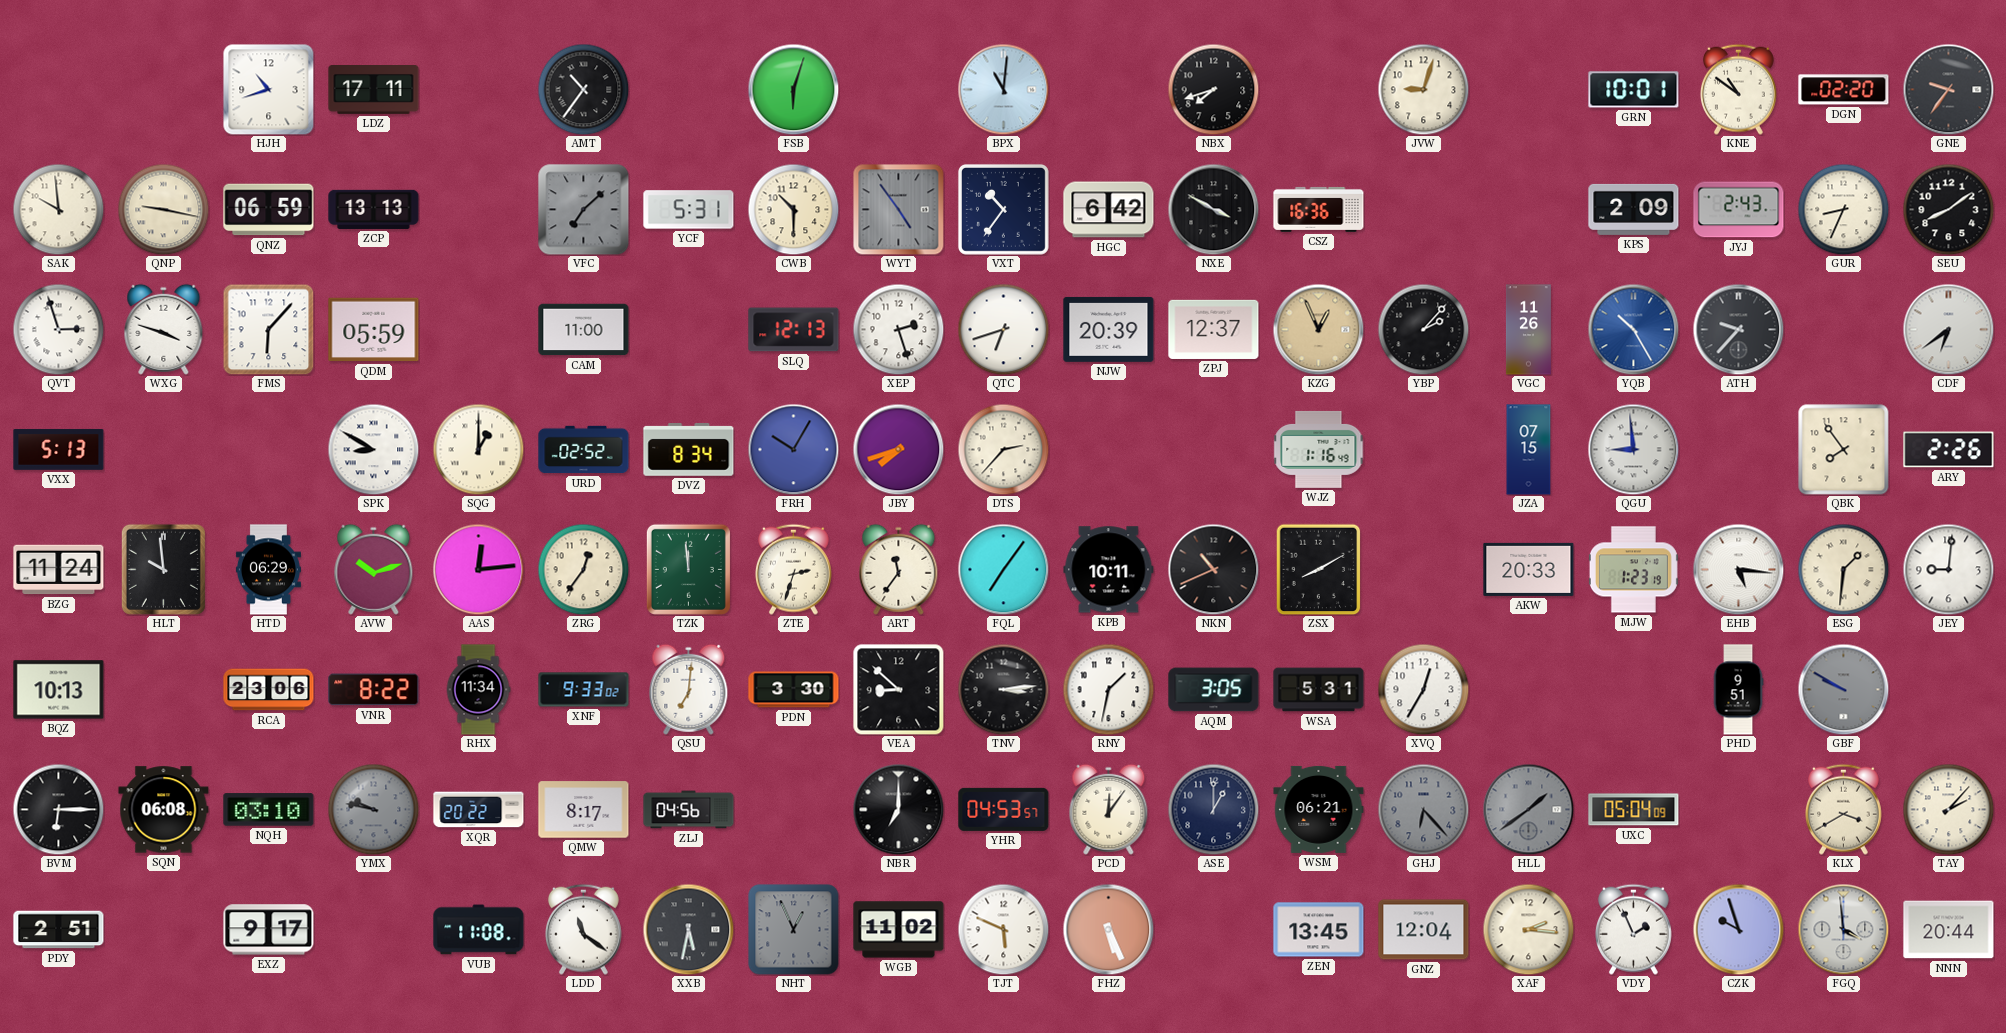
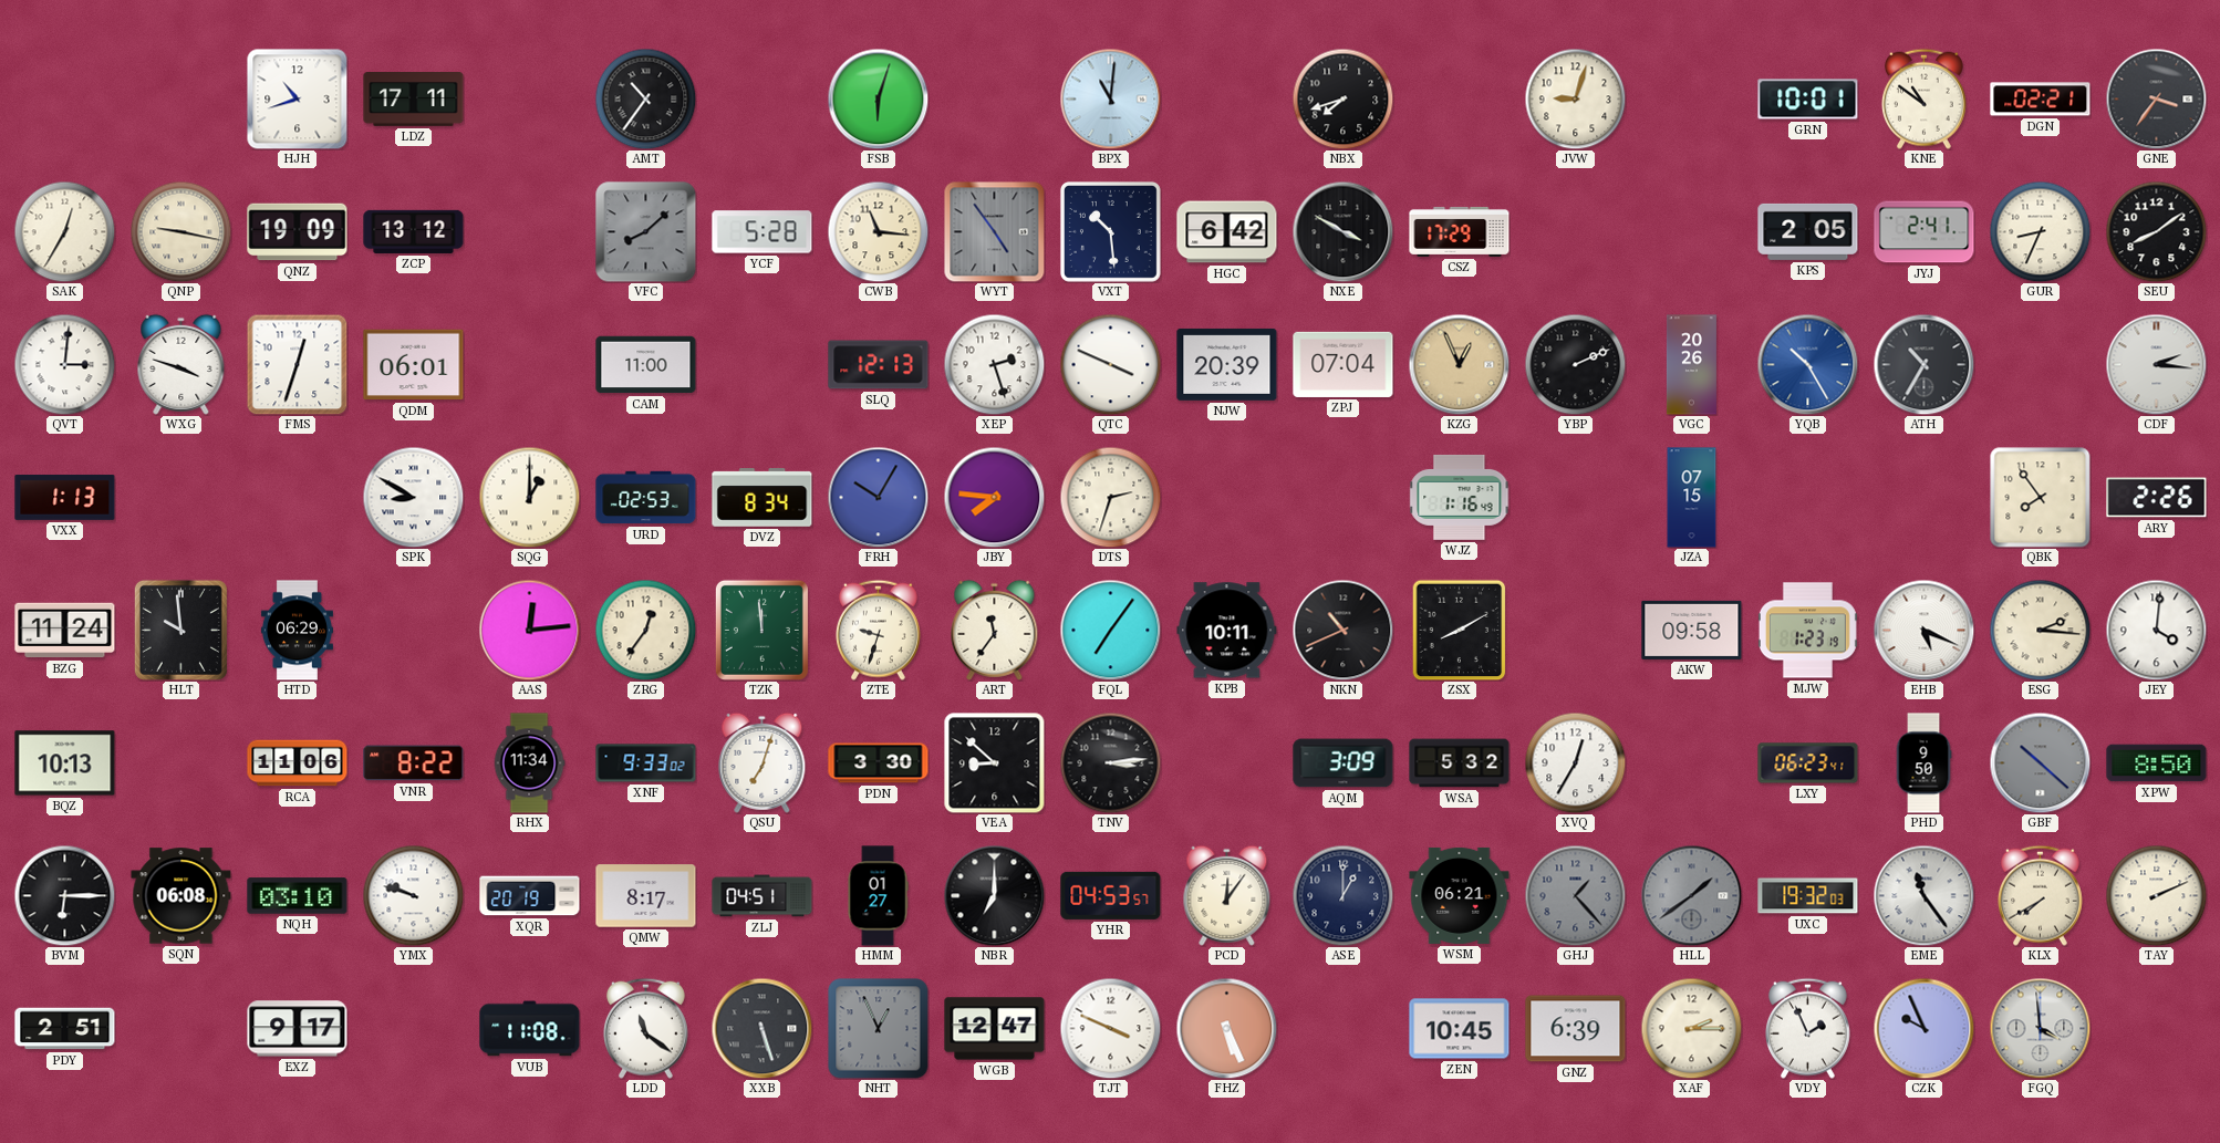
DGN: 02:20 -> 02:21 (2041, 100)
GNE: 9:36 -> 3:36 (2156, 98)
SAK: 9:59 -> 12:35 (64, 231)
QNZ: 06:59 -> 19:09 (298, 232)
ZCP: 13:13 -> 13:12 (414, 231)
VFC: 7:08 -> 8:08 (646, 232)
YCF: 5:31 -> 5:28 (763, 232)
CWB: 10:30 -> 11:16 (878, 231)
VXT: 10:36 -> 10:29 (1110, 231)
CSZ: 16:36 -> 17:29 (1460, 231)
KPS: 2:09 -> 2:05 (1808, 231)
JYJ: 2:43 -> 2:41 (1925, 232)
QVT: 2:57 -> 3:01 (64, 364)
FMS: 6:07 -> 12:33 (297, 364)
QDM: 05:59 -> 06:01 (414, 365)
QTC: 6:42 -> 3:49 (1110, 364)
ZPJ: 12:37 -> 07:04 (1344, 364)
YBP: 2:07 -> 2:11 (1575, 364)
VGC: 11:26 -> 20:26 (1691, 365)
ATH: 9:37 -> 10:35 (1923, 364)
CDF: 6:39 -> 2:16 (2156, 364)
VXX: 5:13 -> 1:13 (65, 497)
URD: 02:52 -> 02:53 (646, 498)
JBY: 7:42 -> 7:46 (994, 497)
DTS: 2:37 -> 2:33 (1110, 497)
QGU: 8:59 -> none (1633, 449)
AVW: 10:12 -> none (374, 569)
ZTE: 2:33 -> 9:33 (878, 630)
AKW: 20:33 -> 09:58 (1692, 630)
EHB: 5:16 -> 5:19 (1923, 630)
ESG: 1:31 -> 2:16 (2040, 630)
JEY: 9:01 -> 4:01 (2156, 630)
RCA: 23:06 -> 11:06 (298, 763)
QSU: 7:01 -> 7:03 (763, 762)
RNY: 1:32 -> none (1108, 689)
AQM: 3:05 -> 3:09 (1344, 763)
WSA: 5:31 -> 5:32 (1460, 763)
LXY: none -> 06:23 (1808, 763)
PHD: 9:51 -> 9:50 (1923, 763)
GBF: 9:50 -> 10:22 (2040, 762)
XPW: none -> 8:50 (2157, 763)
YMX: 9:47 -> 9:48 (413, 895)
YMX dial: grey -> white (413, 895)
XQR: 20:22 -> 20:19 (530, 896)
ZLJ: 04:56 -> 04:51 (763, 896)
HMM: none -> 01:27 (878, 896)
GHJ: 6:23 -> 1:23 (1575, 895)
UXC: 05:04 -> 19:32 (1808, 896)
EME: none -> 11:24 (1923, 895)
KLX: 3:40 -> 7:40 (2040, 895)
TAY: 2:07 -> 2:11 (2156, 895)
XXB: 5:32 -> 5:27 (761, 1028)
WGB: 11:02 -> 12:47 (995, 1029)
TJT: 5:49 -> 3:49 (1110, 1028)
ZEN: 13:45 -> 10:45 (1460, 1029)
GNZ: 12:04 -> 6:39 (1576, 1029)
XAF: 2:16 -> 2:15 (1691, 1028)
CZK: 9:57 -> 9:56 (1923, 1028)
NNN: 20:44 -> none (1949, 930)
